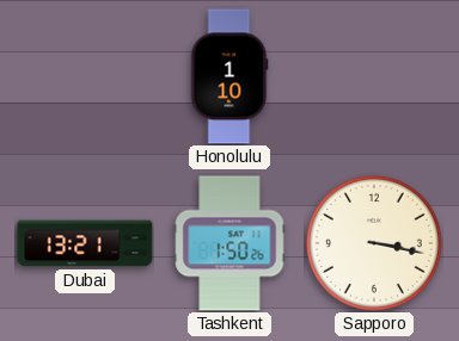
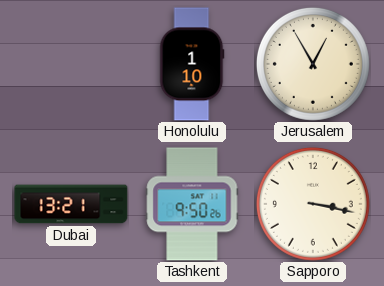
Jerusalem: none -> 12:55 (313, 64)
Tashkent: 1:50 -> 9:50 (192, 204)
